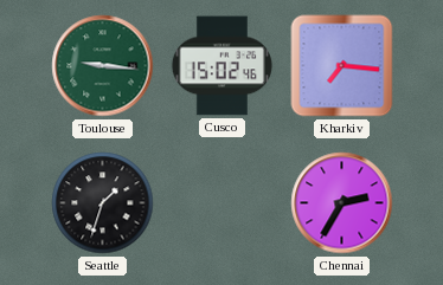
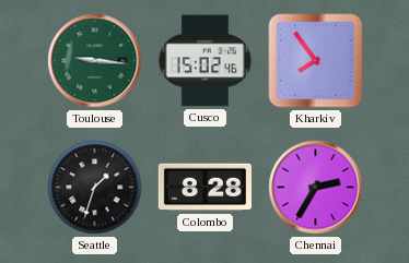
Kharkiv: 7:16 -> 7:54 (316, 61)
Colombo: none -> 8:28 (204, 188)
